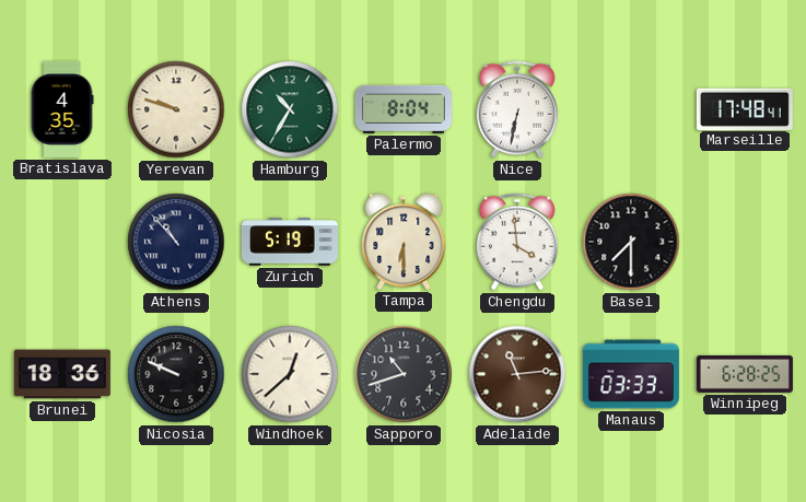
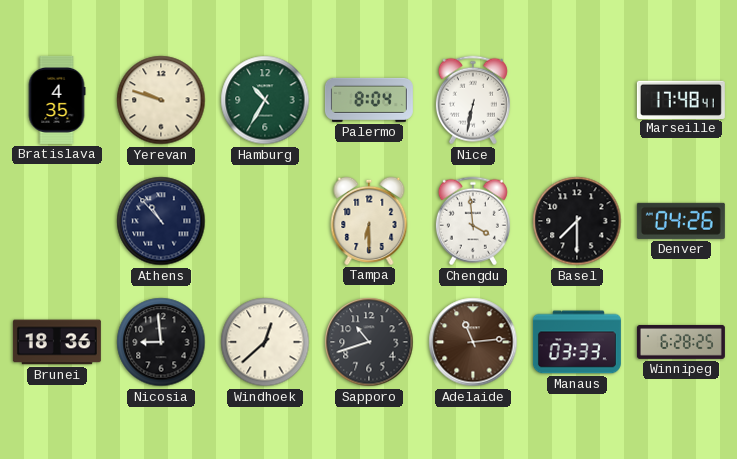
Zurich: 5:19 -> none (290, 242)
Denver: none -> 04:26 (681, 221)
Nicosia: 9:49 -> 8:59 (161, 342)
